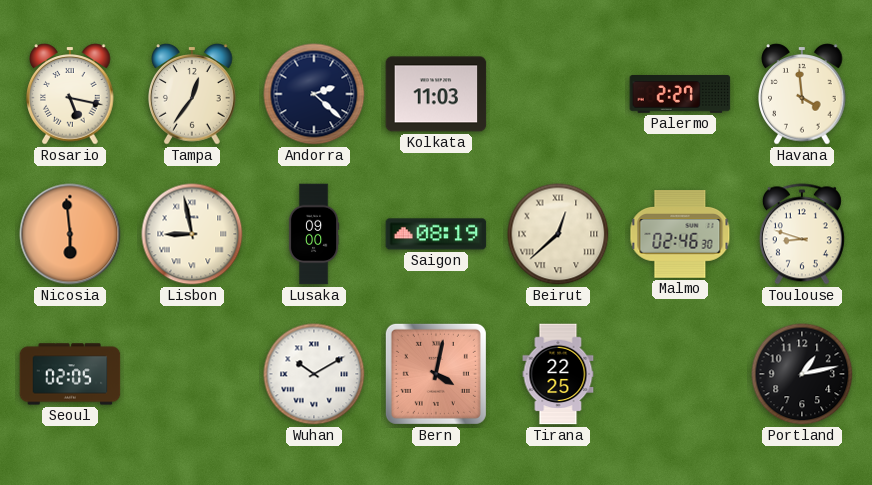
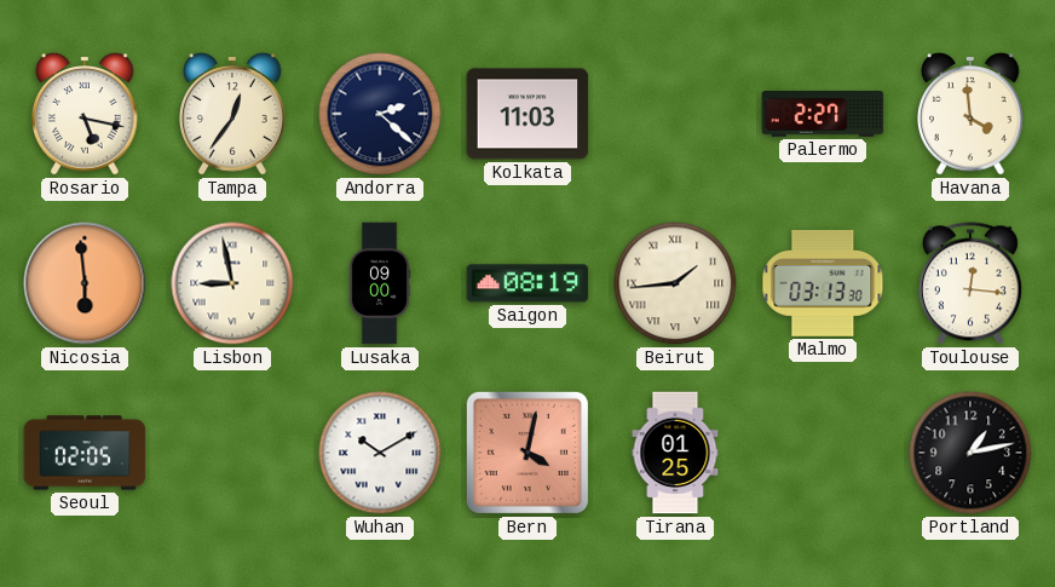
Beirut: 12:38 -> 1:44 (675, 283)
Malmo: 02:46 -> 03:13 (823, 284)
Toulouse: 8:48 -> 12:16 (970, 283)
Tirana: 22:25 -> 01:25 (675, 453)
